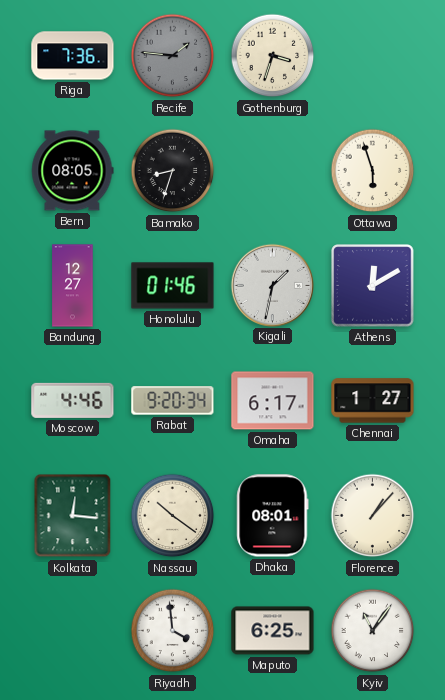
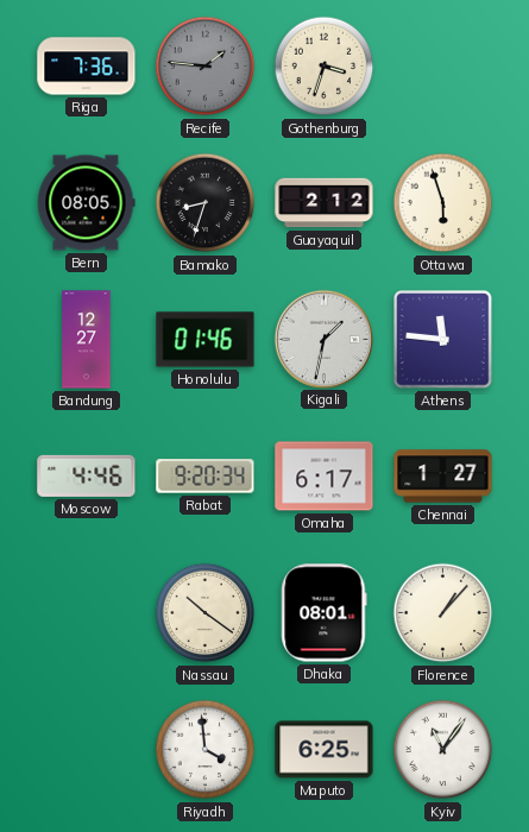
Guayaquil: none -> 2:12 (325, 203)
Athens: 12:10 -> 11:46 (443, 340)
Kolkata: 12:16 -> none (73, 516)
